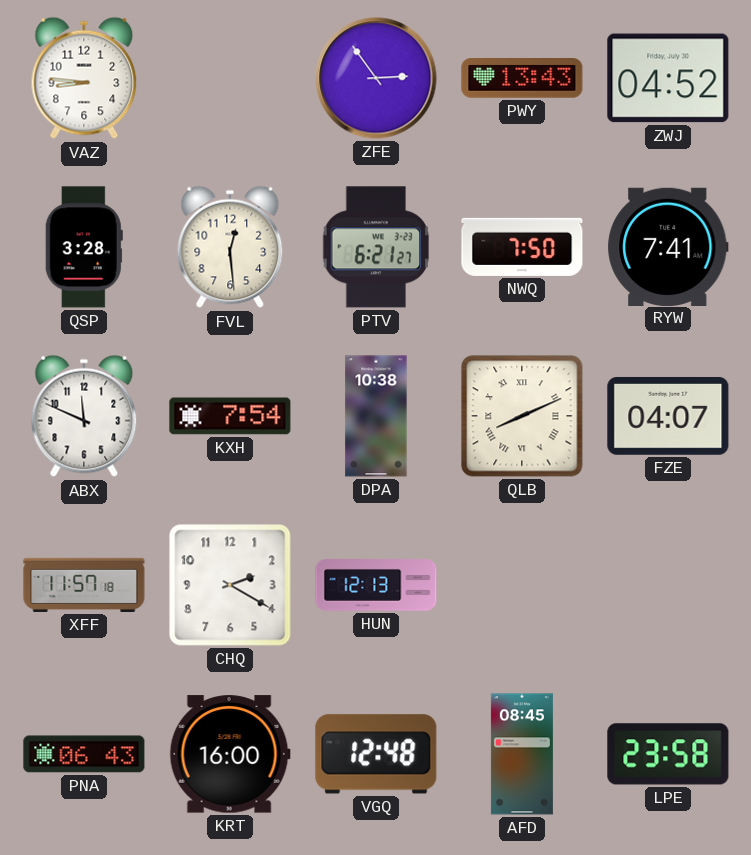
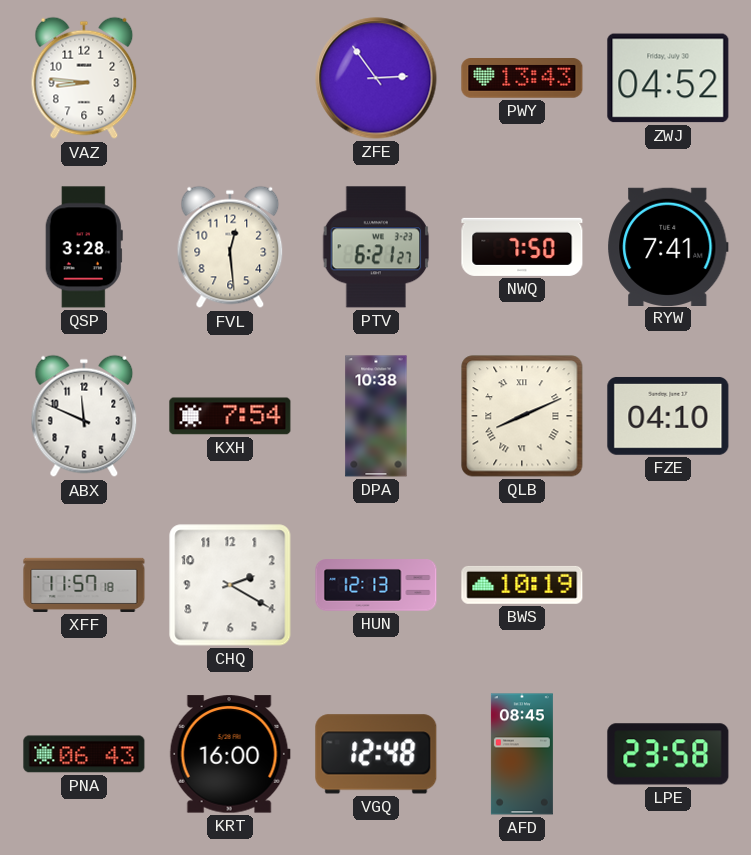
FZE: 04:07 -> 04:10 (668, 416)
BWS: none -> 10:19 (522, 585)
